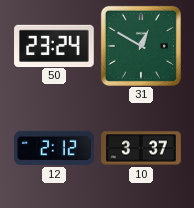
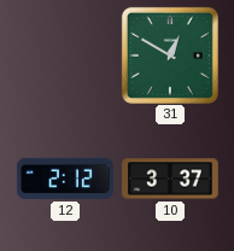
50: 23:24 -> none (54, 45)
